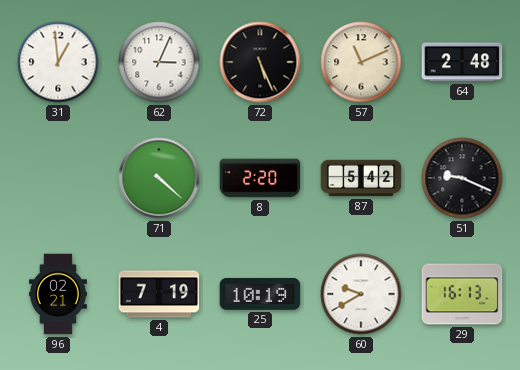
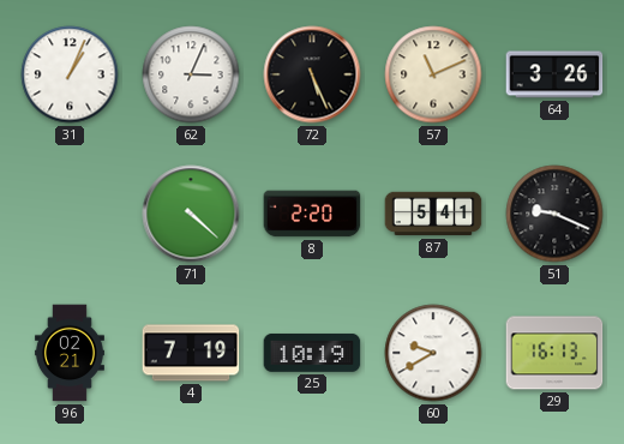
31: 12:59 -> 1:04 (70, 74)
64: 2:48 -> 3:26 (554, 74)
87: 5:42 -> 5:41 (433, 214)
